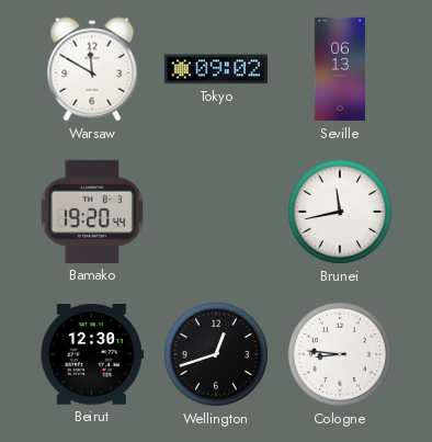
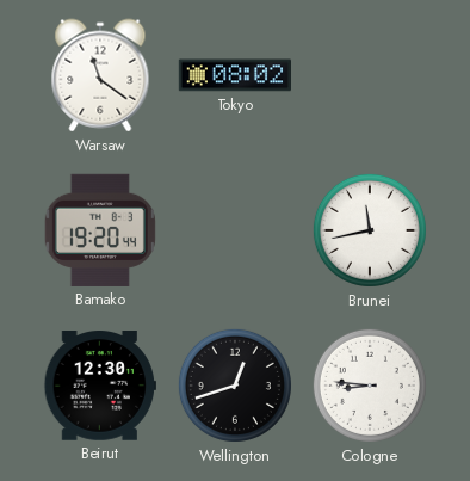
Warsaw: 11:50 -> 11:21 (100, 75)
Tokyo: 09:02 -> 08:02 (234, 75)
Seville: 06:13 -> none (340, 69)
